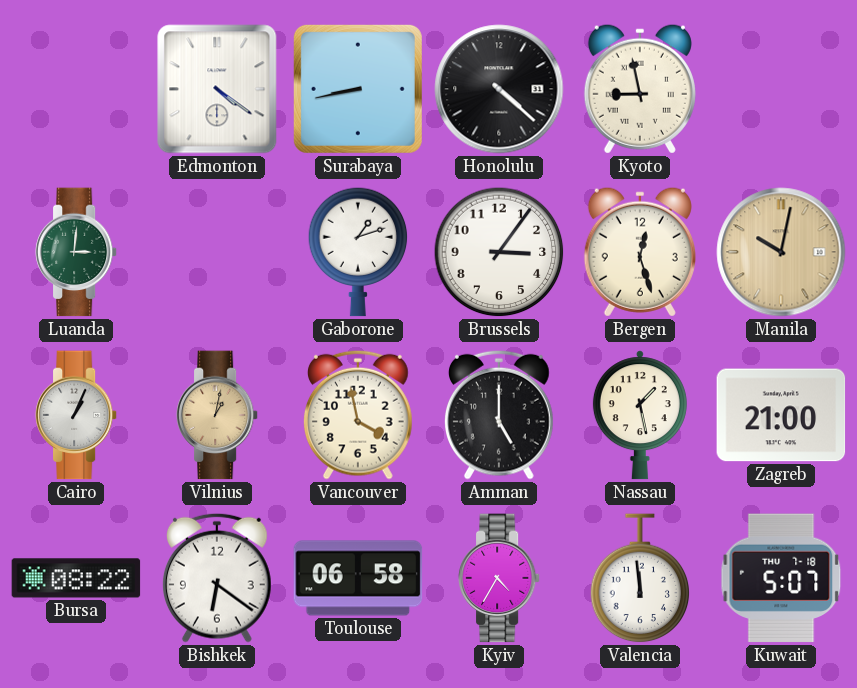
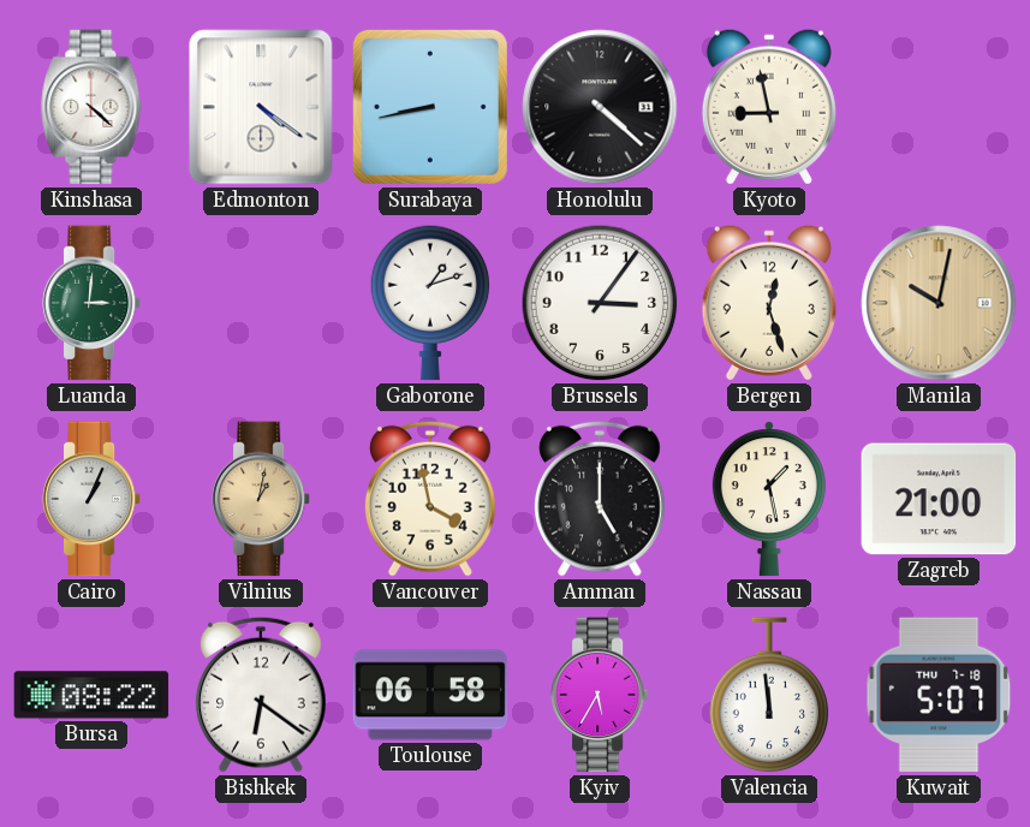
Kinshasa: none -> 4:22 (91, 107)
Kyiv: 4:35 -> 5:35 (600, 695)
